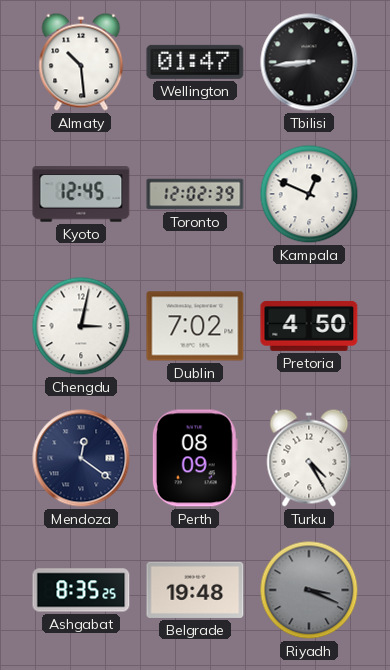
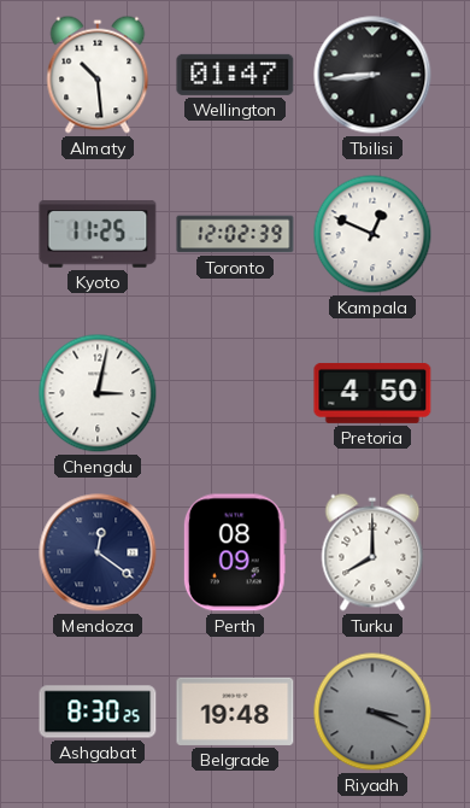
Kyoto: 12:45 -> 11:25 (98, 234)
Dublin: 7:02 -> none (195, 326)
Turku: 4:25 -> 8:00 (372, 552)
Ashgabat: 8:35 -> 8:30 (98, 712)
